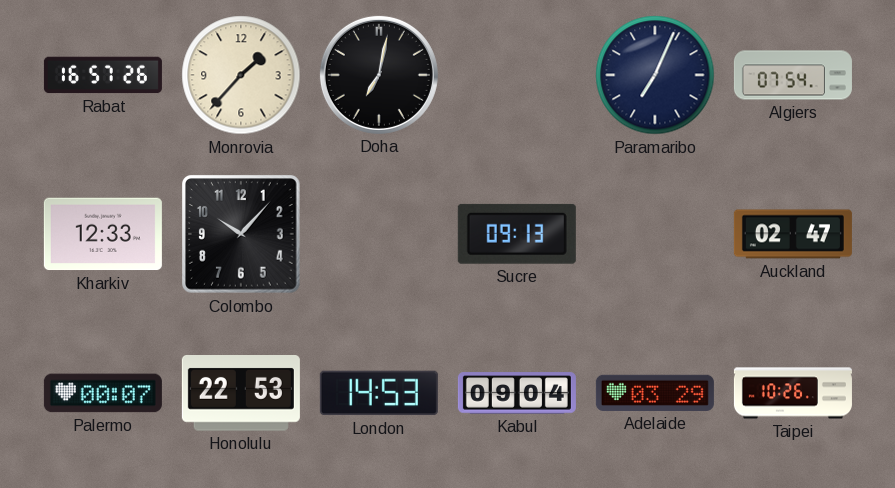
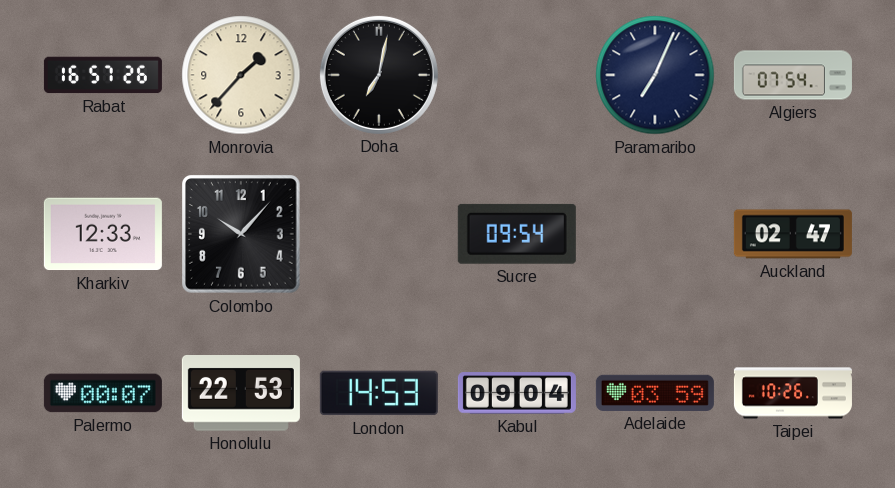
Sucre: 09:13 -> 09:54 (517, 234)
Adelaide: 03:29 -> 03:59 (655, 393)
